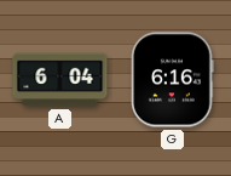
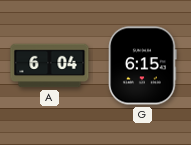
G: 6:16 -> 6:15 (143, 66)
